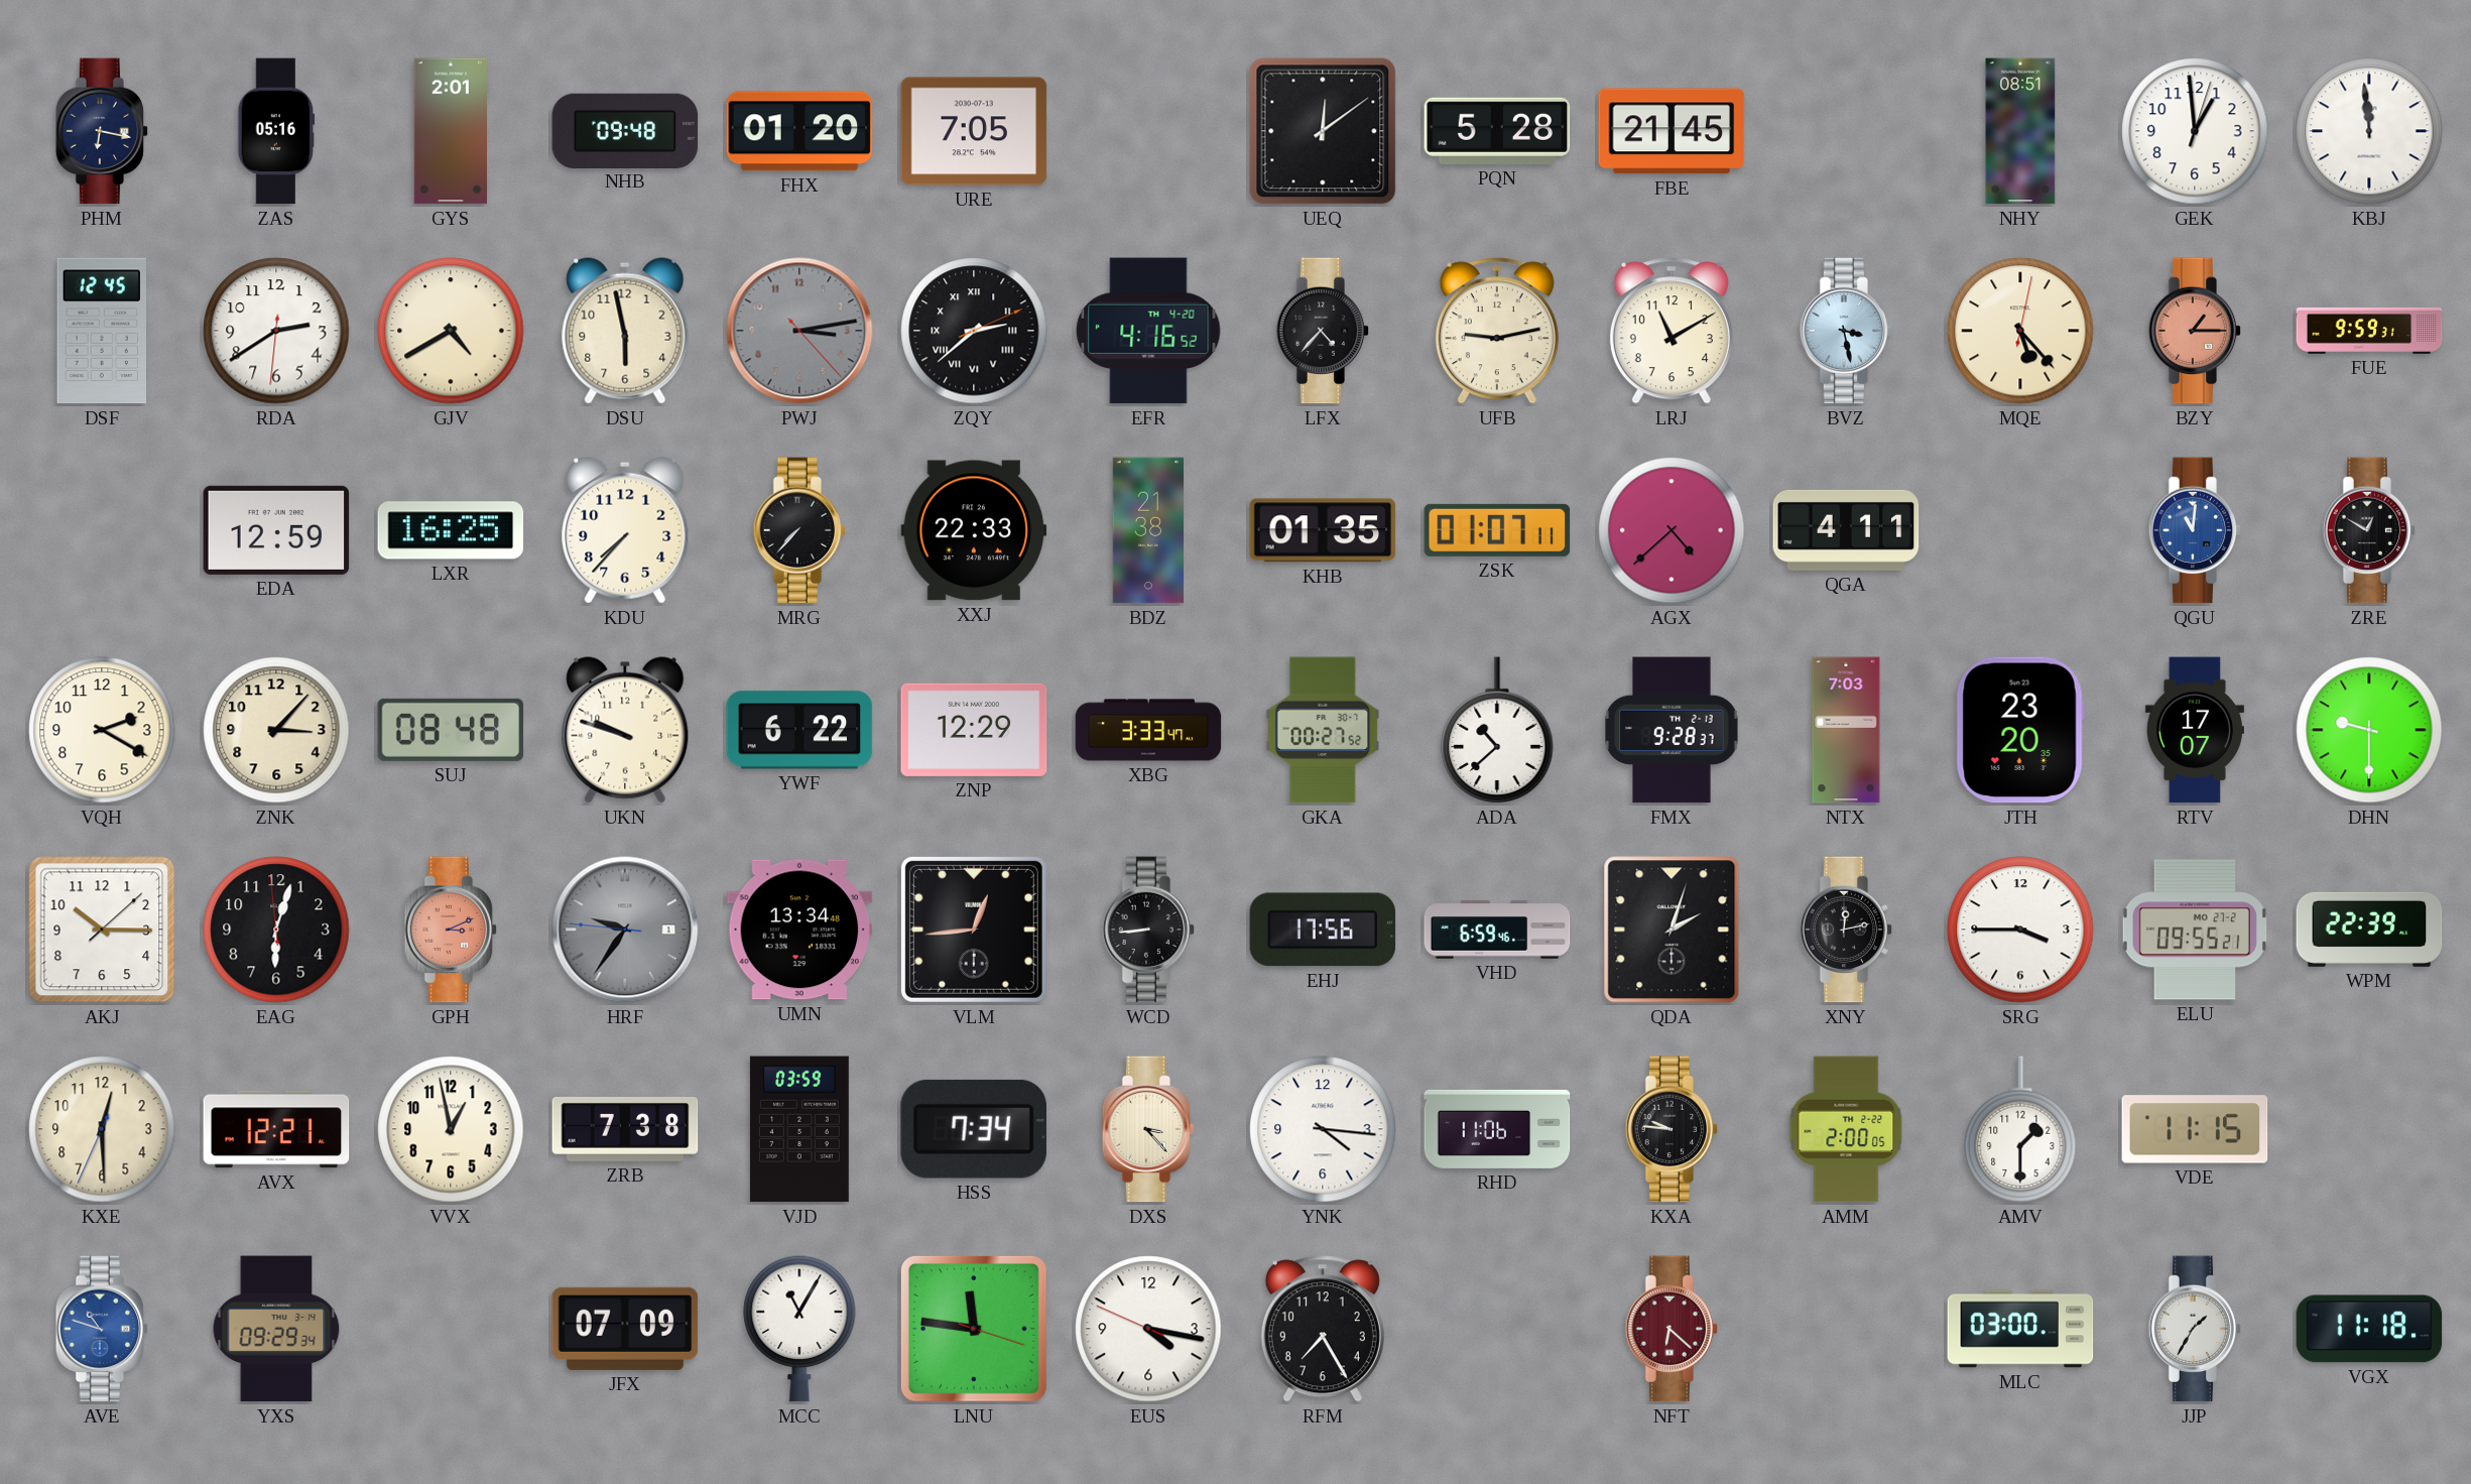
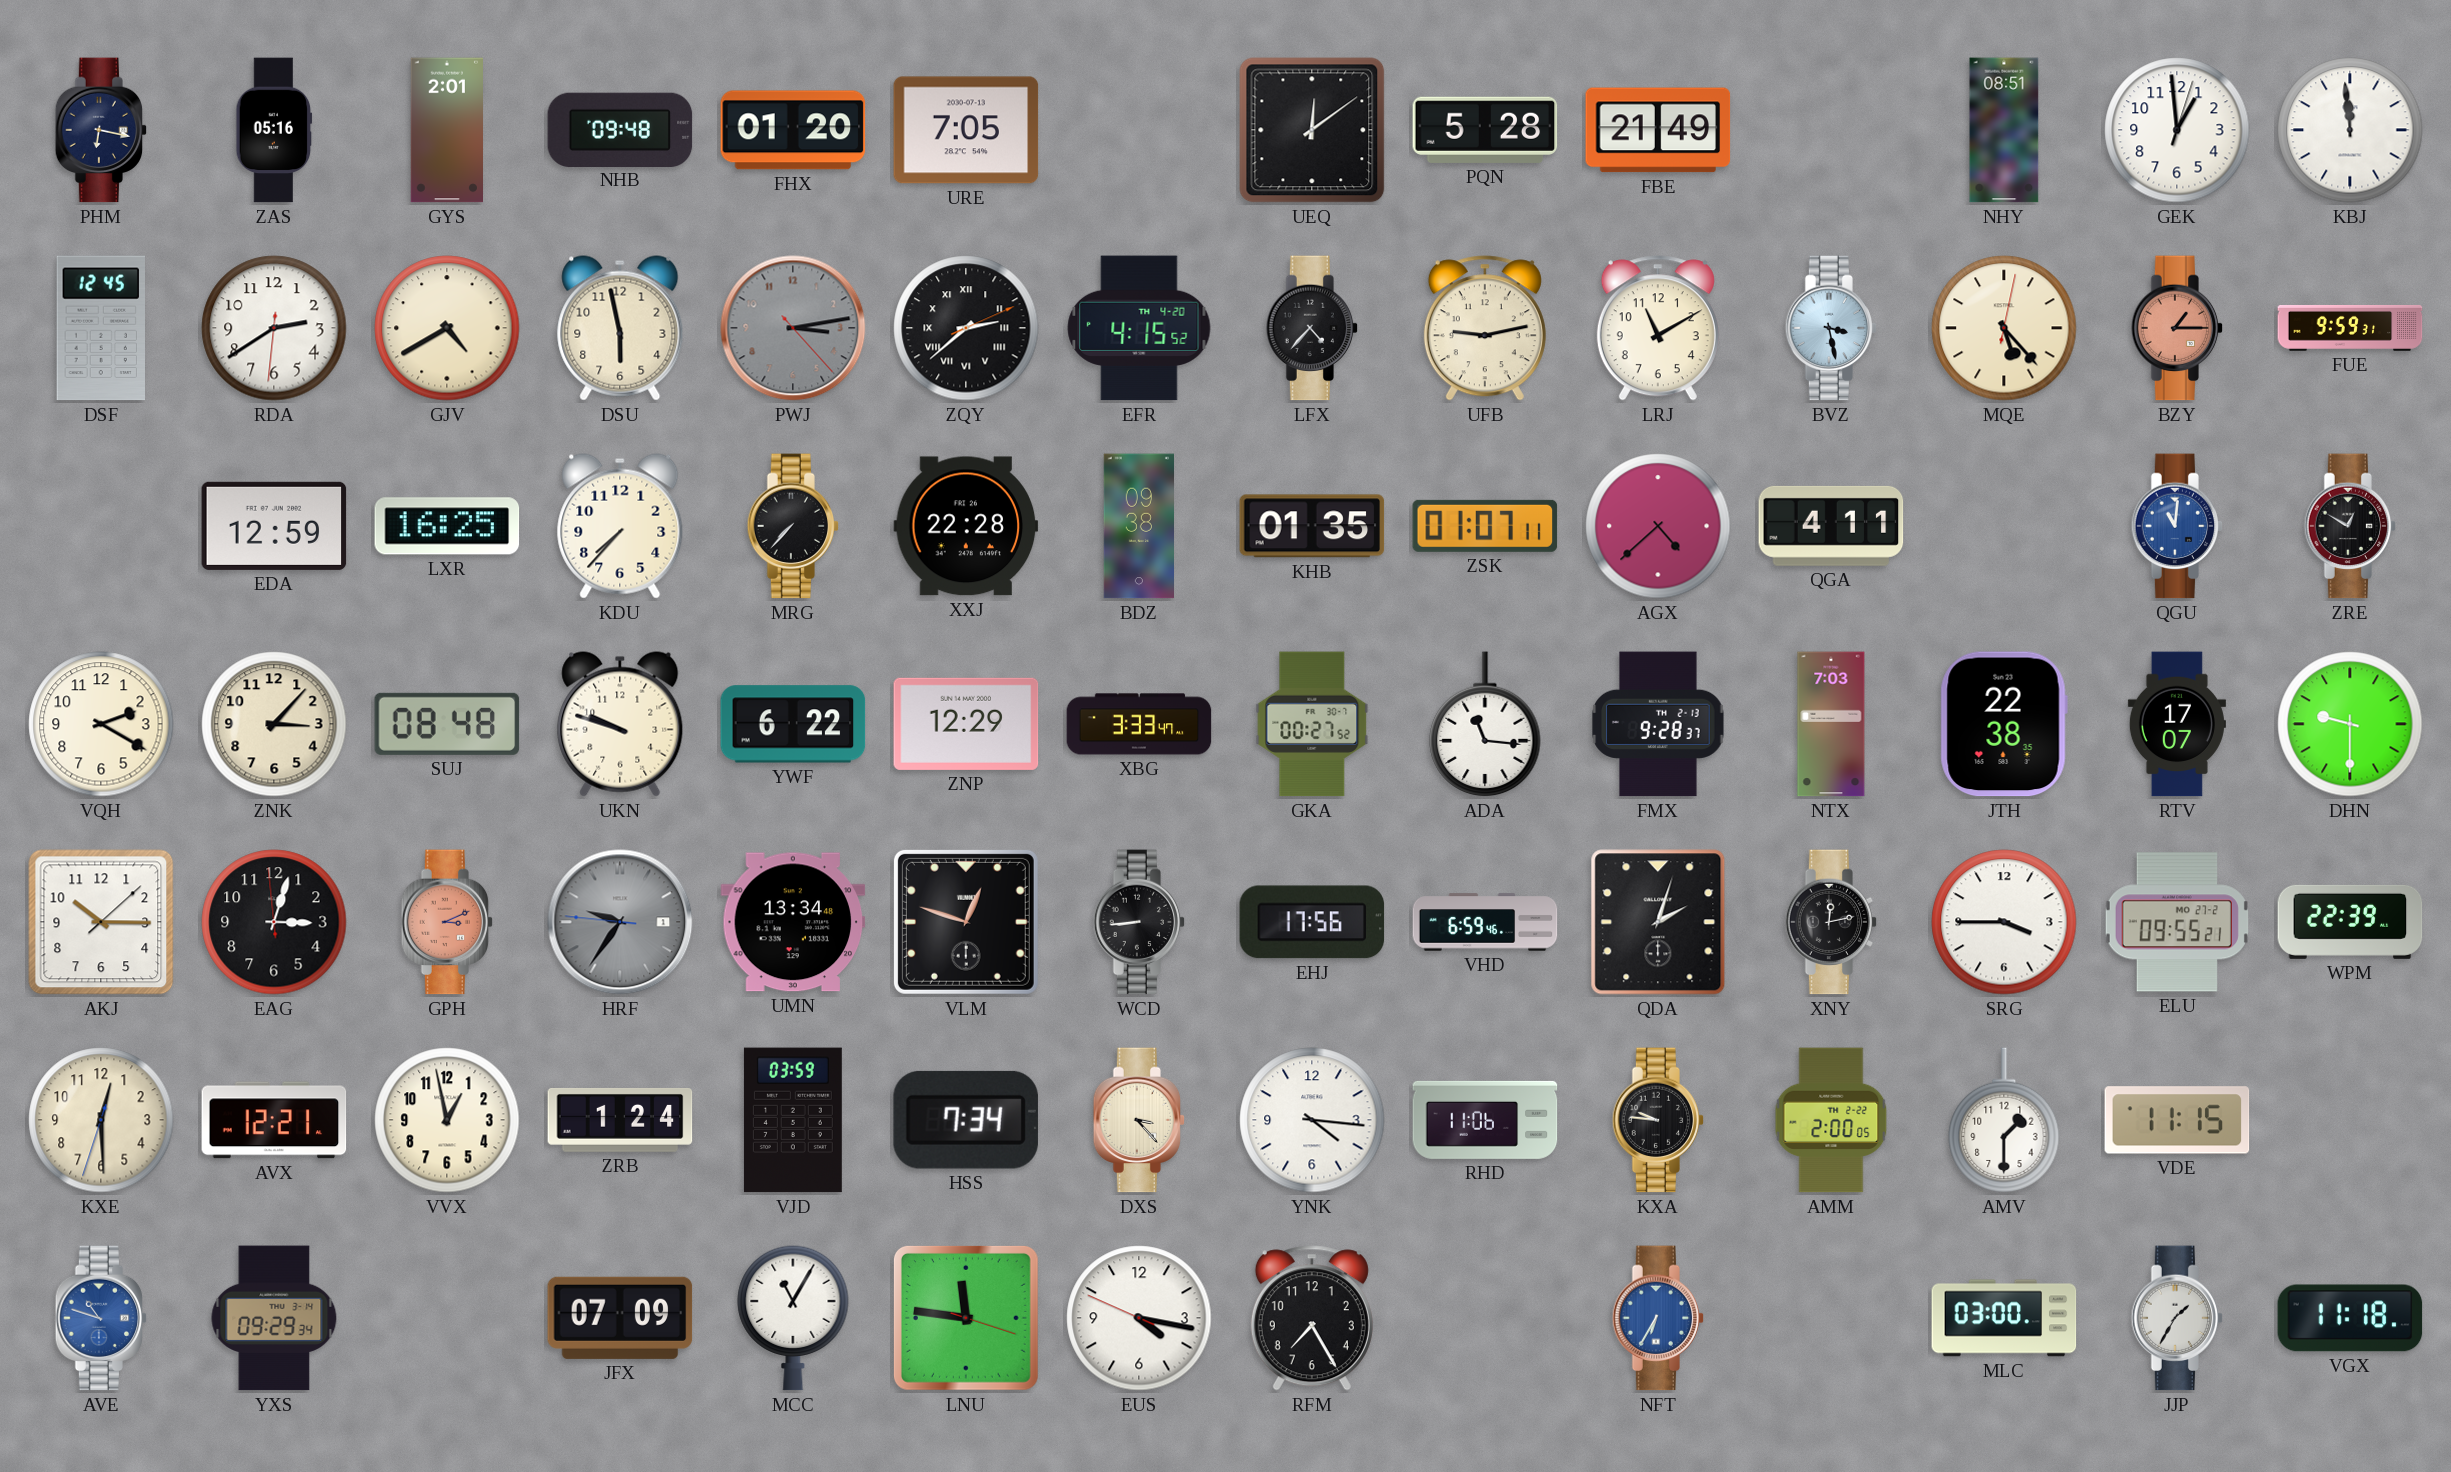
FBE: 21:45 -> 21:49 (1658, 130)
EFR: 4:16 -> 4:15 (1139, 328)
XXJ: 22:33 -> 22:28 (966, 526)
BDZ: 21:38 -> 09:38 (1139, 526)
ADA: 10:38 -> 11:16 (1485, 725)
JTH: 23:20 -> 22:38 (2004, 724)
EAG: 6:02 -> 3:02 (274, 922)
VLM: 12:44 -> 12:48 (966, 922)
KXE: 12:29:34 -> 12:29:33 (101, 1120)
ZRB: 7:38 -> 1:24 (620, 1120)
NFT: 6:22 -> 6:35 (1658, 1318)
NFT dial: burgundy -> blue (1658, 1318)
